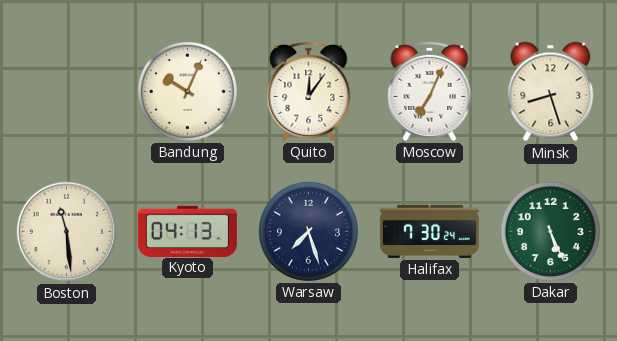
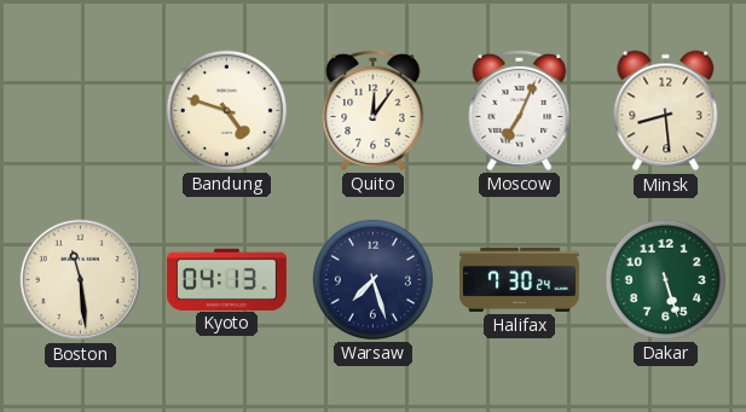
Bandung: 10:04 -> 4:48 (226, 110)
Minsk: 8:27 -> 8:29 (666, 111)
Dakar: 5:26 -> 5:27 (665, 279)
